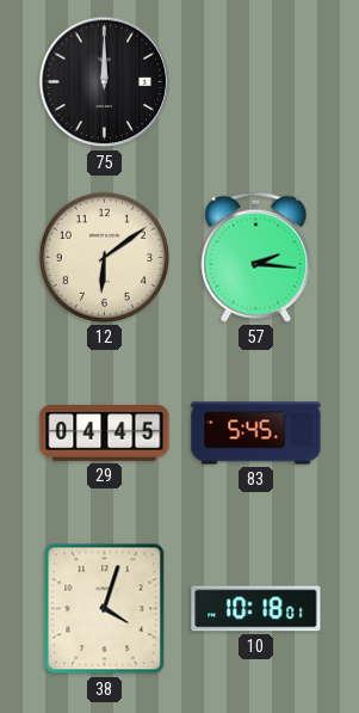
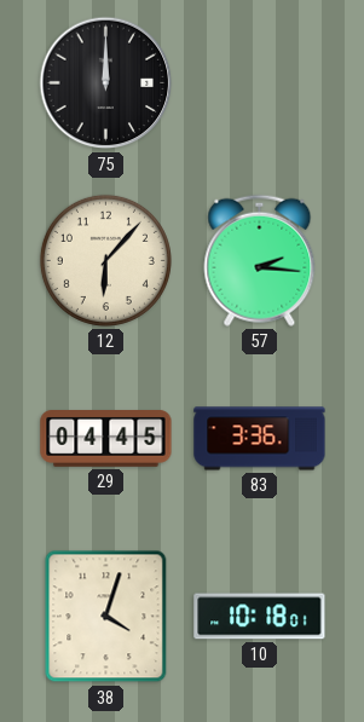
12: 6:09 -> 6:07 (105, 260)
83: 5:45 -> 3:36 (260, 439)
